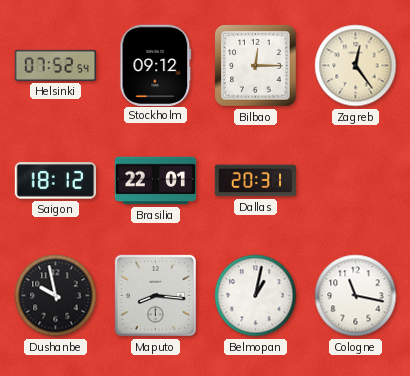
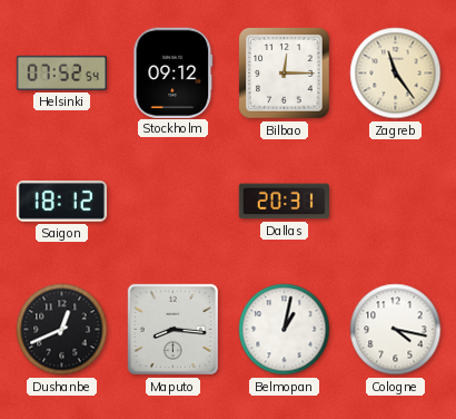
Zagreb: 12:24 -> 11:24 (396, 74)
Brasilia: 22:01 -> none (156, 181)
Dushanbe: 9:58 -> 12:41 (62, 330)
Cologne: 11:17 -> 4:17 (396, 330)
